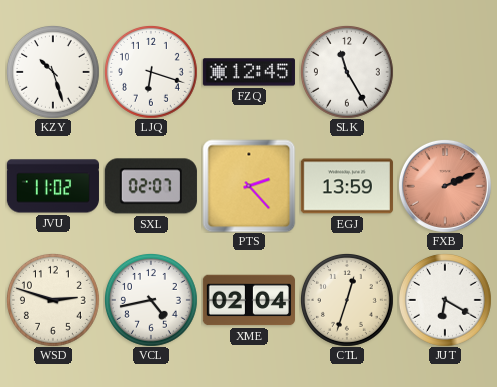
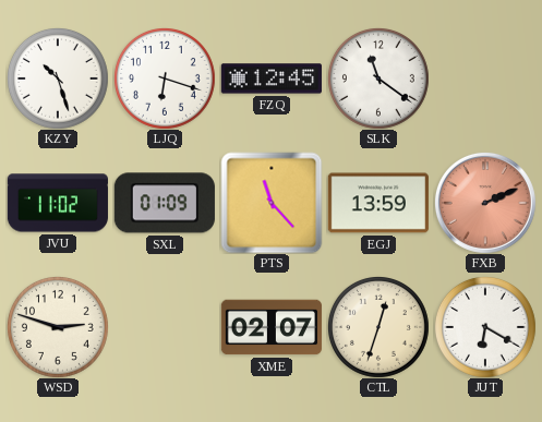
SLK: 11:25 -> 11:21 (378, 79)
SXL: 02:07 -> 01:09 (165, 203)
PTS: 2:23 -> 11:23 (272, 203)
VCL: 4:43 -> none (151, 300)
XME: 02:04 -> 02:07 (272, 327)
